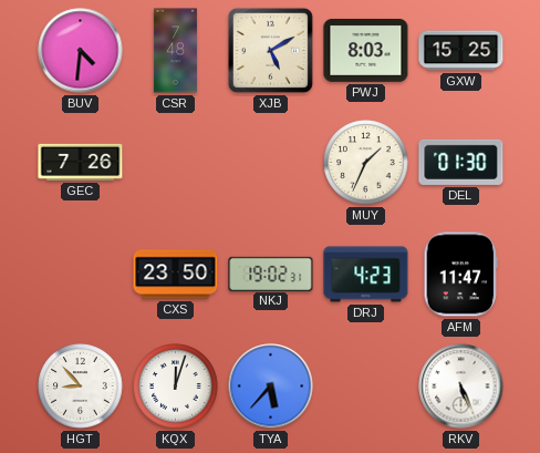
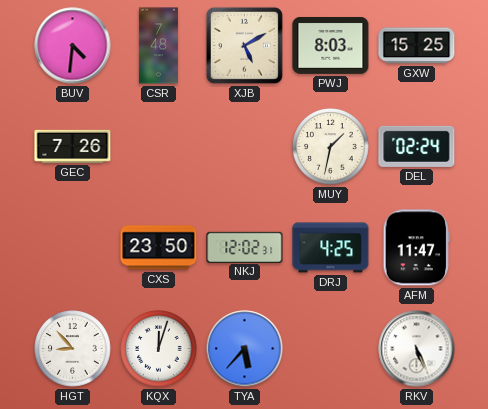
MUY: 1:34 -> 1:32 (331, 147)
DEL: 01:30 -> 02:24 (417, 146)
NKJ: 19:02 -> 12:02 (245, 247)
DRJ: 4:23 -> 4:25 (331, 248)
